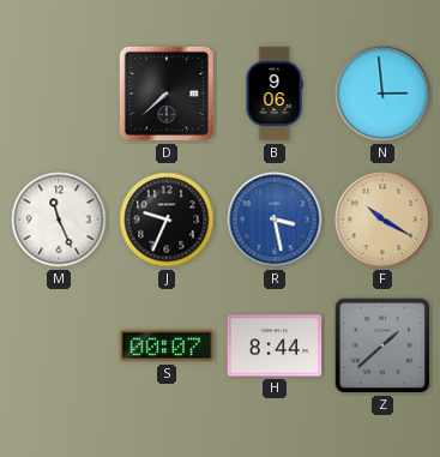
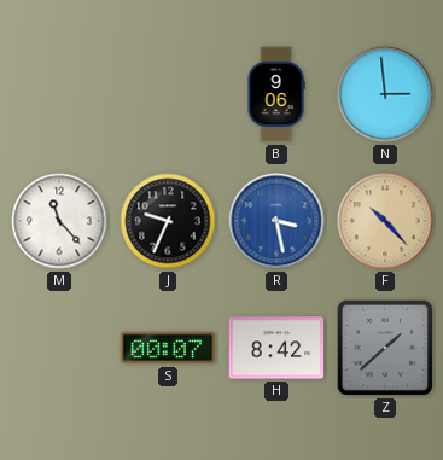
D: 7:38 -> none (167, 94)
M: 11:26 -> 11:23 (59, 221)
F: 10:20 -> 10:23 (385, 221)
H: 8:44 -> 8:42 (276, 348)
